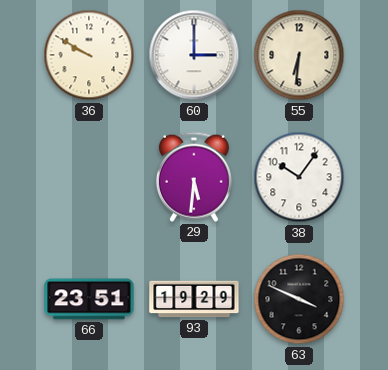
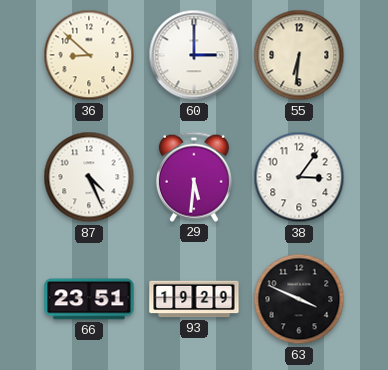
36: 9:50 -> 8:52 (89, 55)
87: none -> 4:26 (89, 177)
38: 10:06 -> 3:06 (299, 177)
